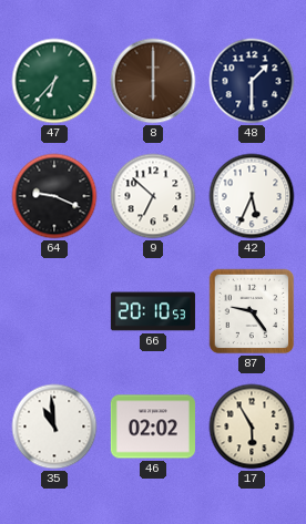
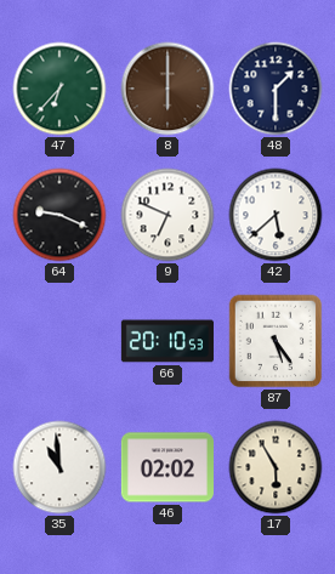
9: 6:52 -> 6:49 (167, 215)
42: 5:34 -> 5:38 (276, 215)
87: 9:24 -> 5:24 (276, 341)
